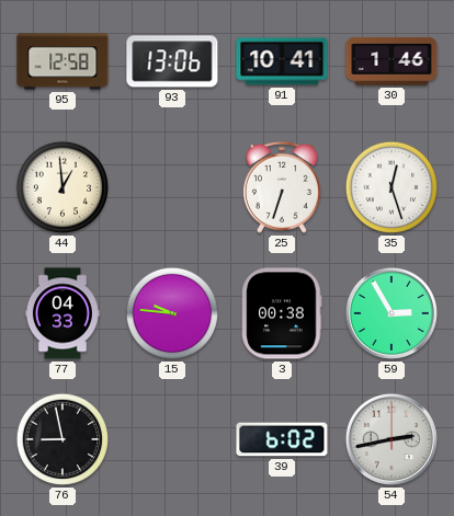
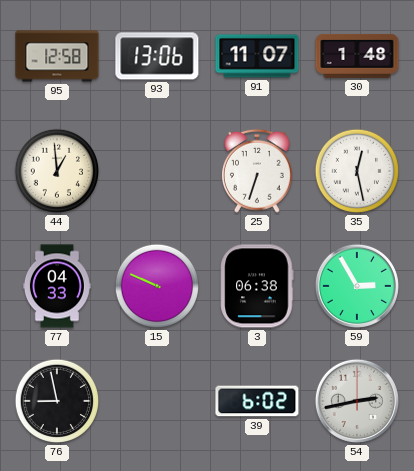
91: 10:41 -> 11:07 (257, 56)
30: 1:46 -> 1:48 (357, 56)
35: 12:27 -> 12:28 (357, 171)
15: 9:46 -> 9:49 (157, 286)
3: 00:38 -> 06:38 (257, 286)
